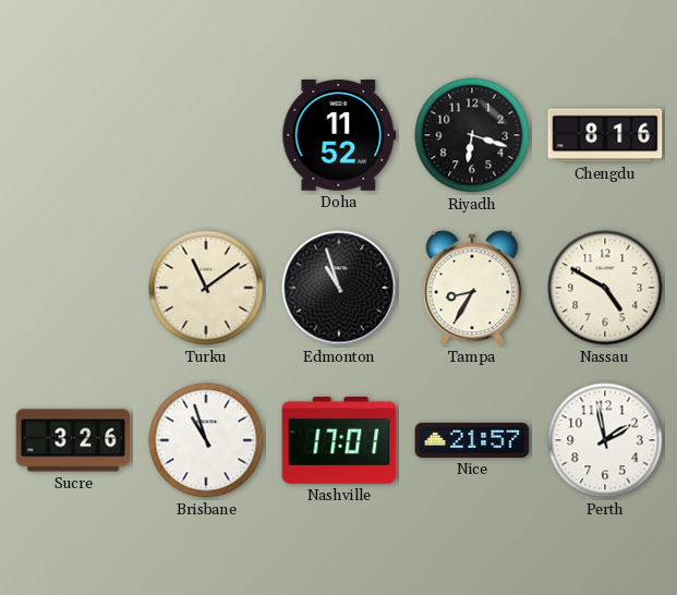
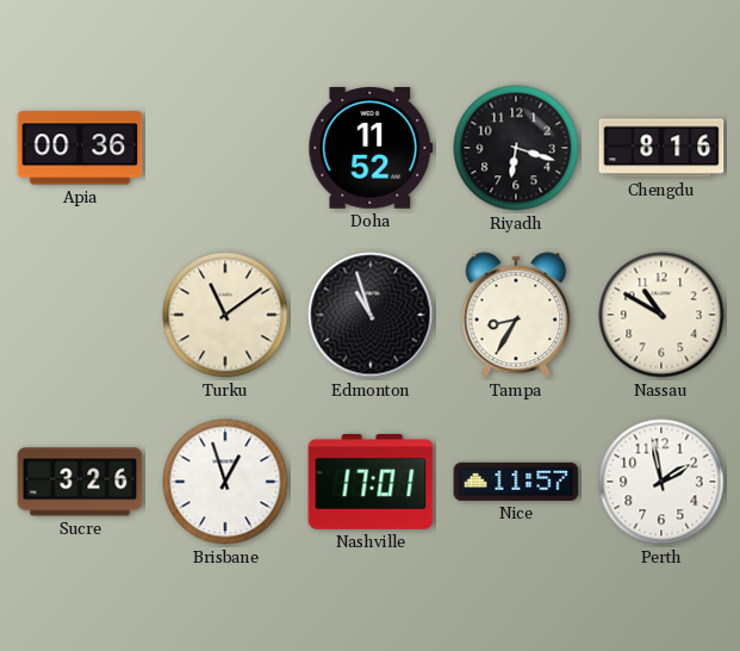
Apia: none -> 00:36 (80, 148)
Nassau: 4:50 -> 10:50 (661, 315)
Brisbane: 10:57 -> 12:57 (225, 482)
Nice: 21:57 -> 11:57 (516, 482)
